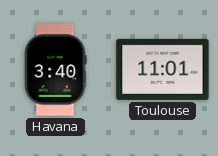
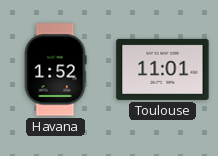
Havana: 3:40 -> 1:52 (55, 70)
